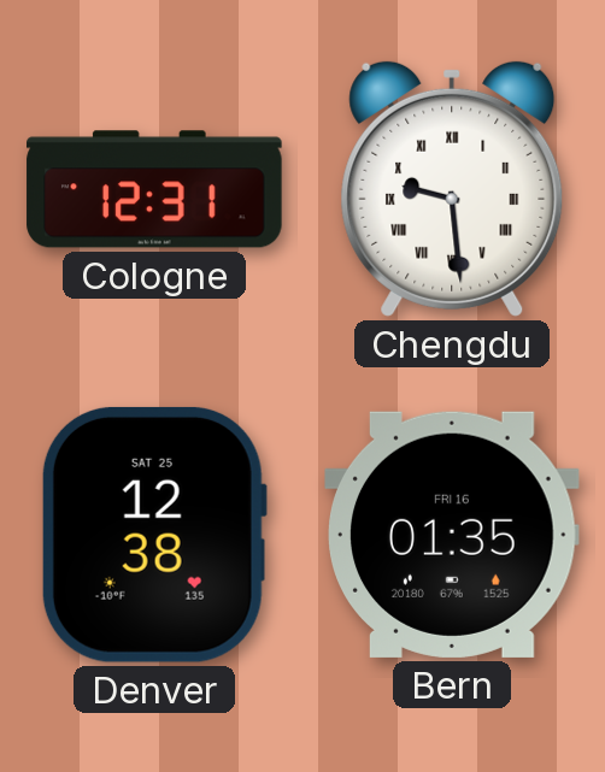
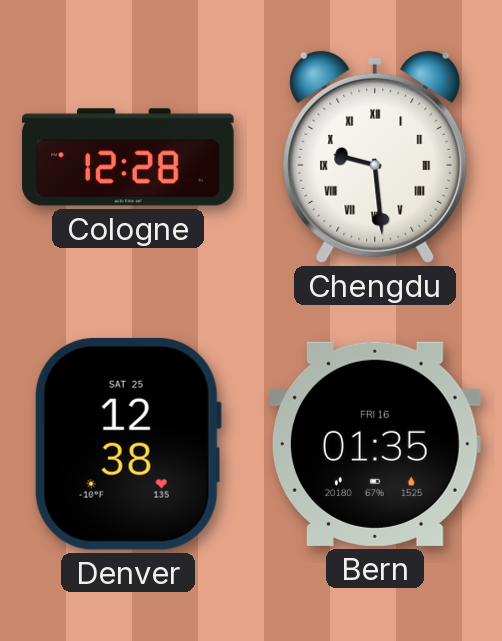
Cologne: 12:31 -> 12:28 (128, 157)
